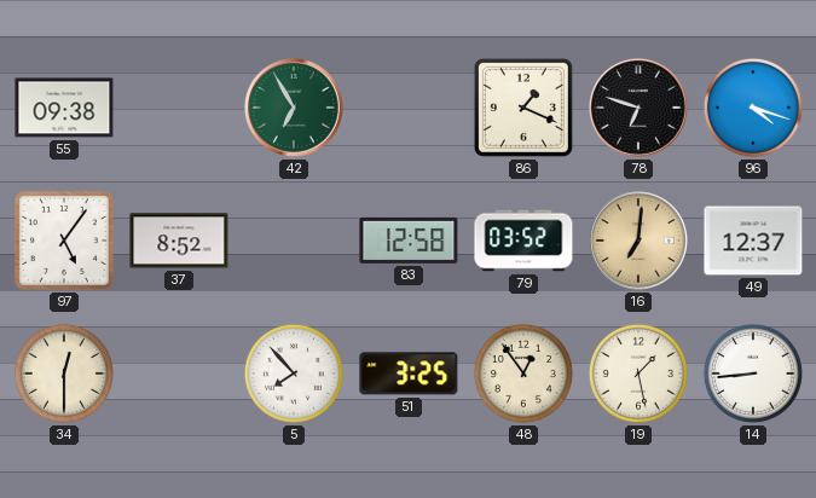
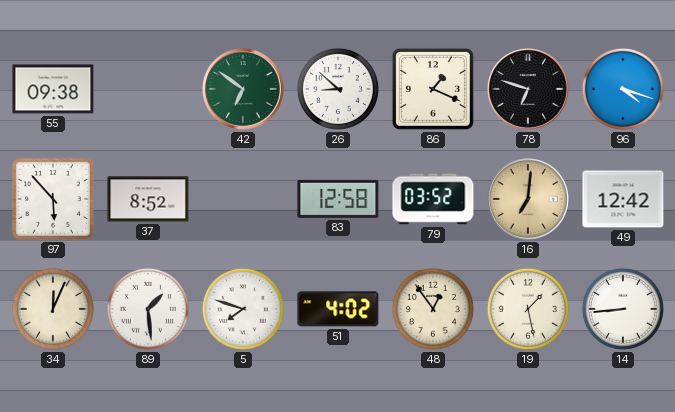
42: 6:55 -> 6:51 (244, 90)
26: none -> 8:52 (338, 89)
97: 5:06 -> 5:53 (53, 199)
49: 12:37 -> 12:42 (623, 199)
34: 12:30 -> 12:04 (53, 309)
89: none -> 1:29 (148, 309)
5: 7:53 -> 7:48 (243, 309)
51: 3:25 -> 4:02 (338, 309)
